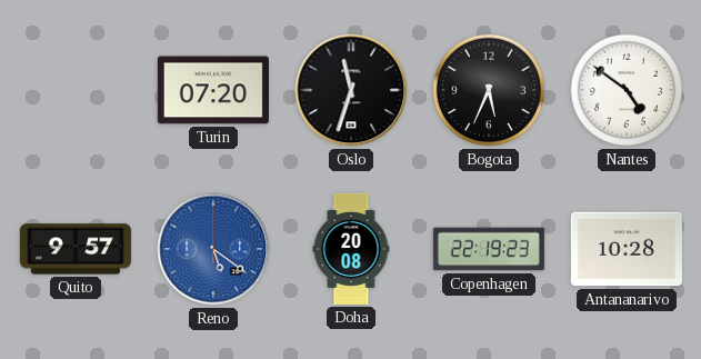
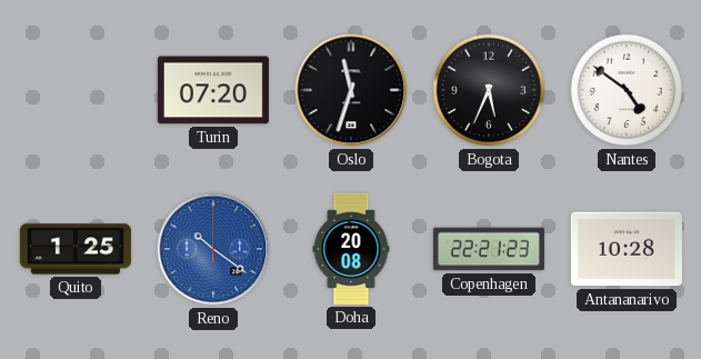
Quito: 9:57 -> 1:25 (76, 249)
Reno: 5:21 -> 10:21 (213, 249)
Copenhagen: 22:19 -> 22:21 (489, 249)
